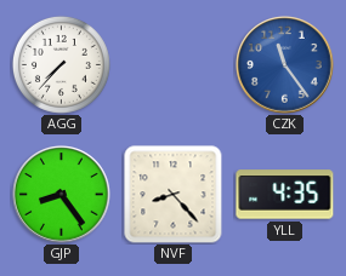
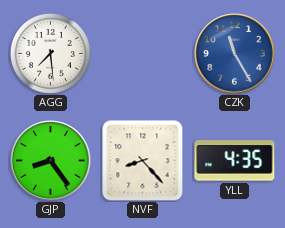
AGG: 7:37 -> 7:29 (50, 53)
CZK: 11:24 -> 11:25 (235, 54)
